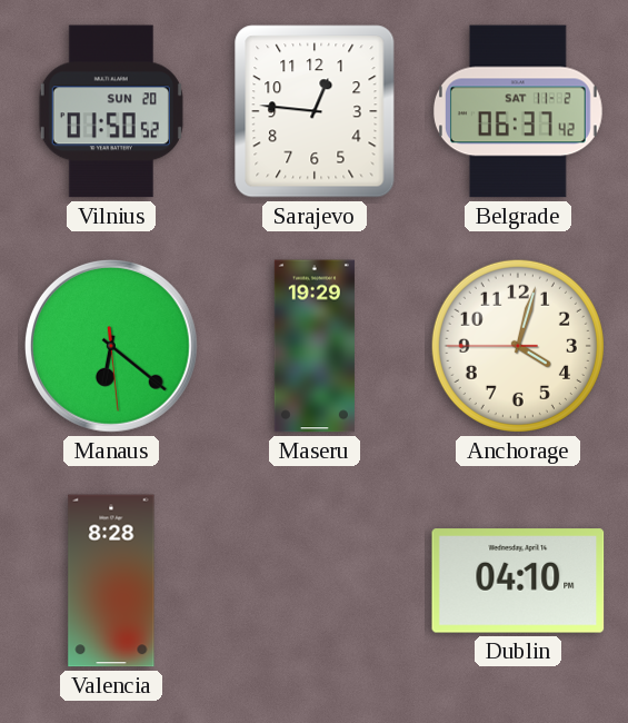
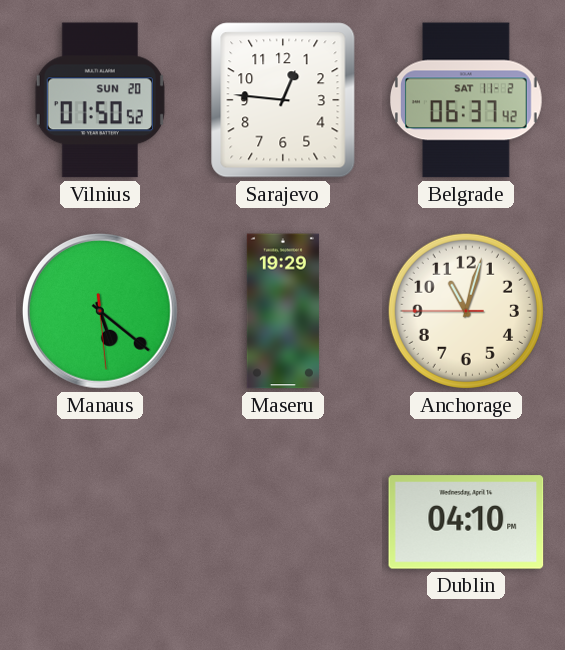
Manaus: 6:21 -> 5:21 (100, 311)
Anchorage: 4:02 -> 11:02 (466, 311)
Valencia: 8:28 -> none (111, 581)
